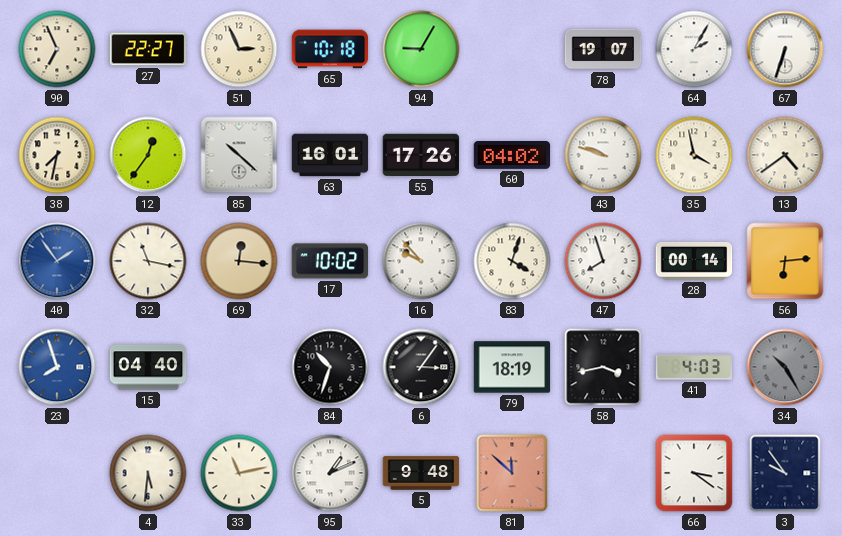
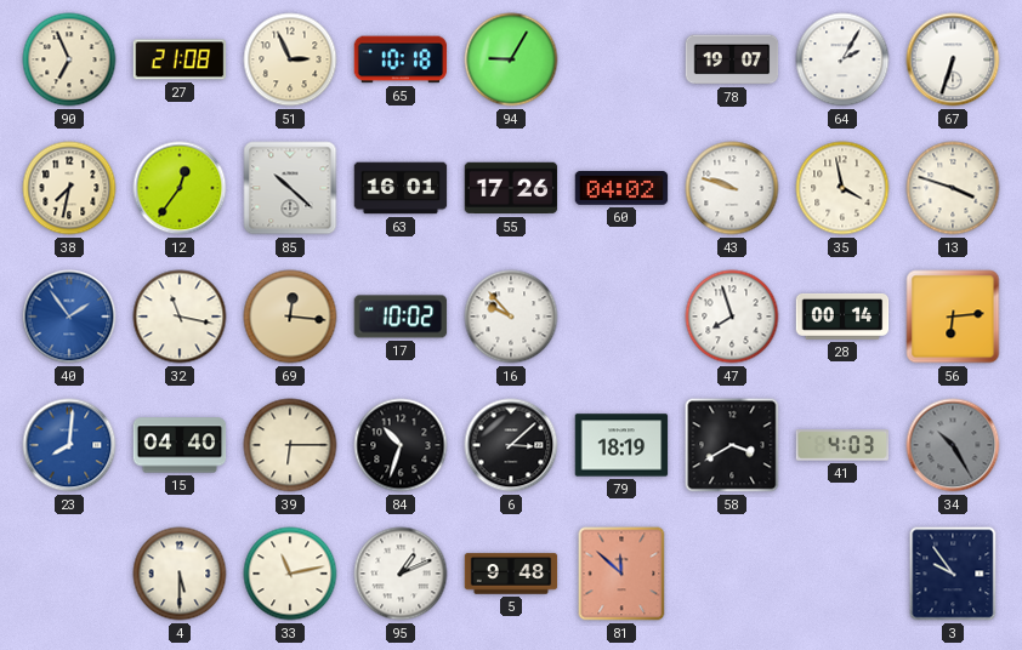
27: 22:27 -> 21:08 (180, 59)
13: 4:39 -> 3:48 (953, 188)
83: 4:03 -> none (512, 261)
23: 7:57 -> 8:01 (69, 445)
39: none -> 6:15 (290, 445)
6: 3:06 -> 3:08 (511, 445)
58: 3:43 -> 3:40 (732, 445)
4: 5:31 -> 5:30 (180, 574)
66: 3:21 -> none (694, 473)
